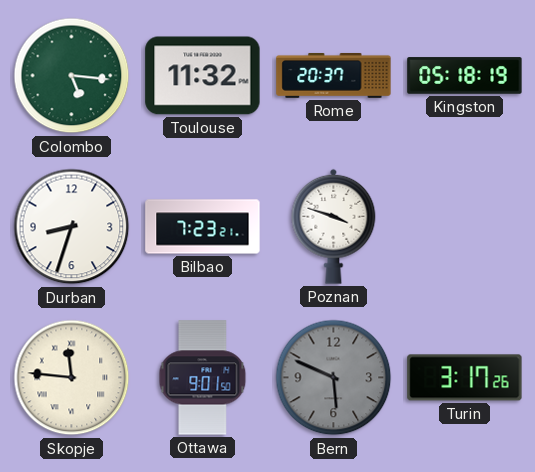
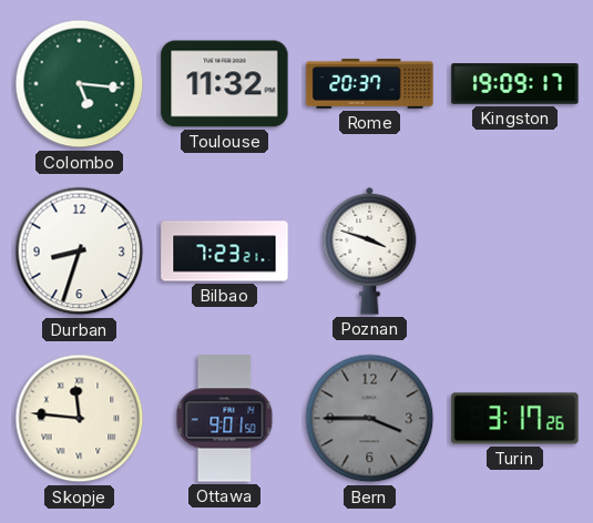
Kingston: 05:18 -> 19:09 (515, 84)
Bern: 5:49 -> 3:45 (370, 419)
